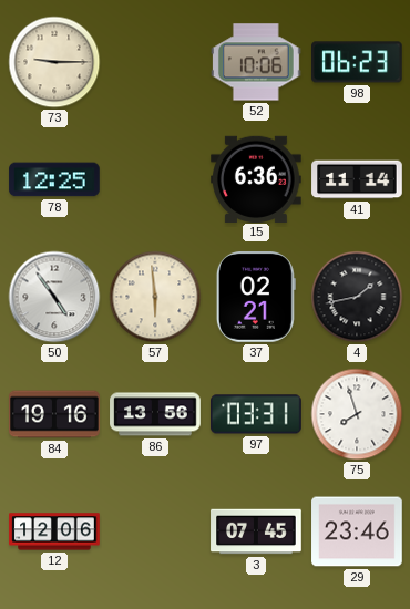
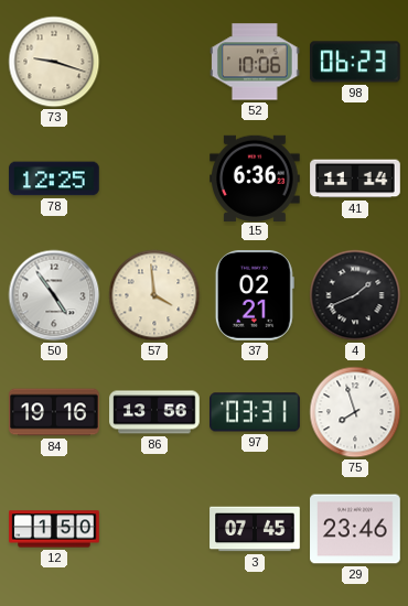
73: 9:15 -> 9:18 (54, 62)
57: 5:59 -> 3:59 (154, 295)
4: 1:43 -> 1:41 (355, 295)
12: 12:06 -> 1:50 (54, 529)
